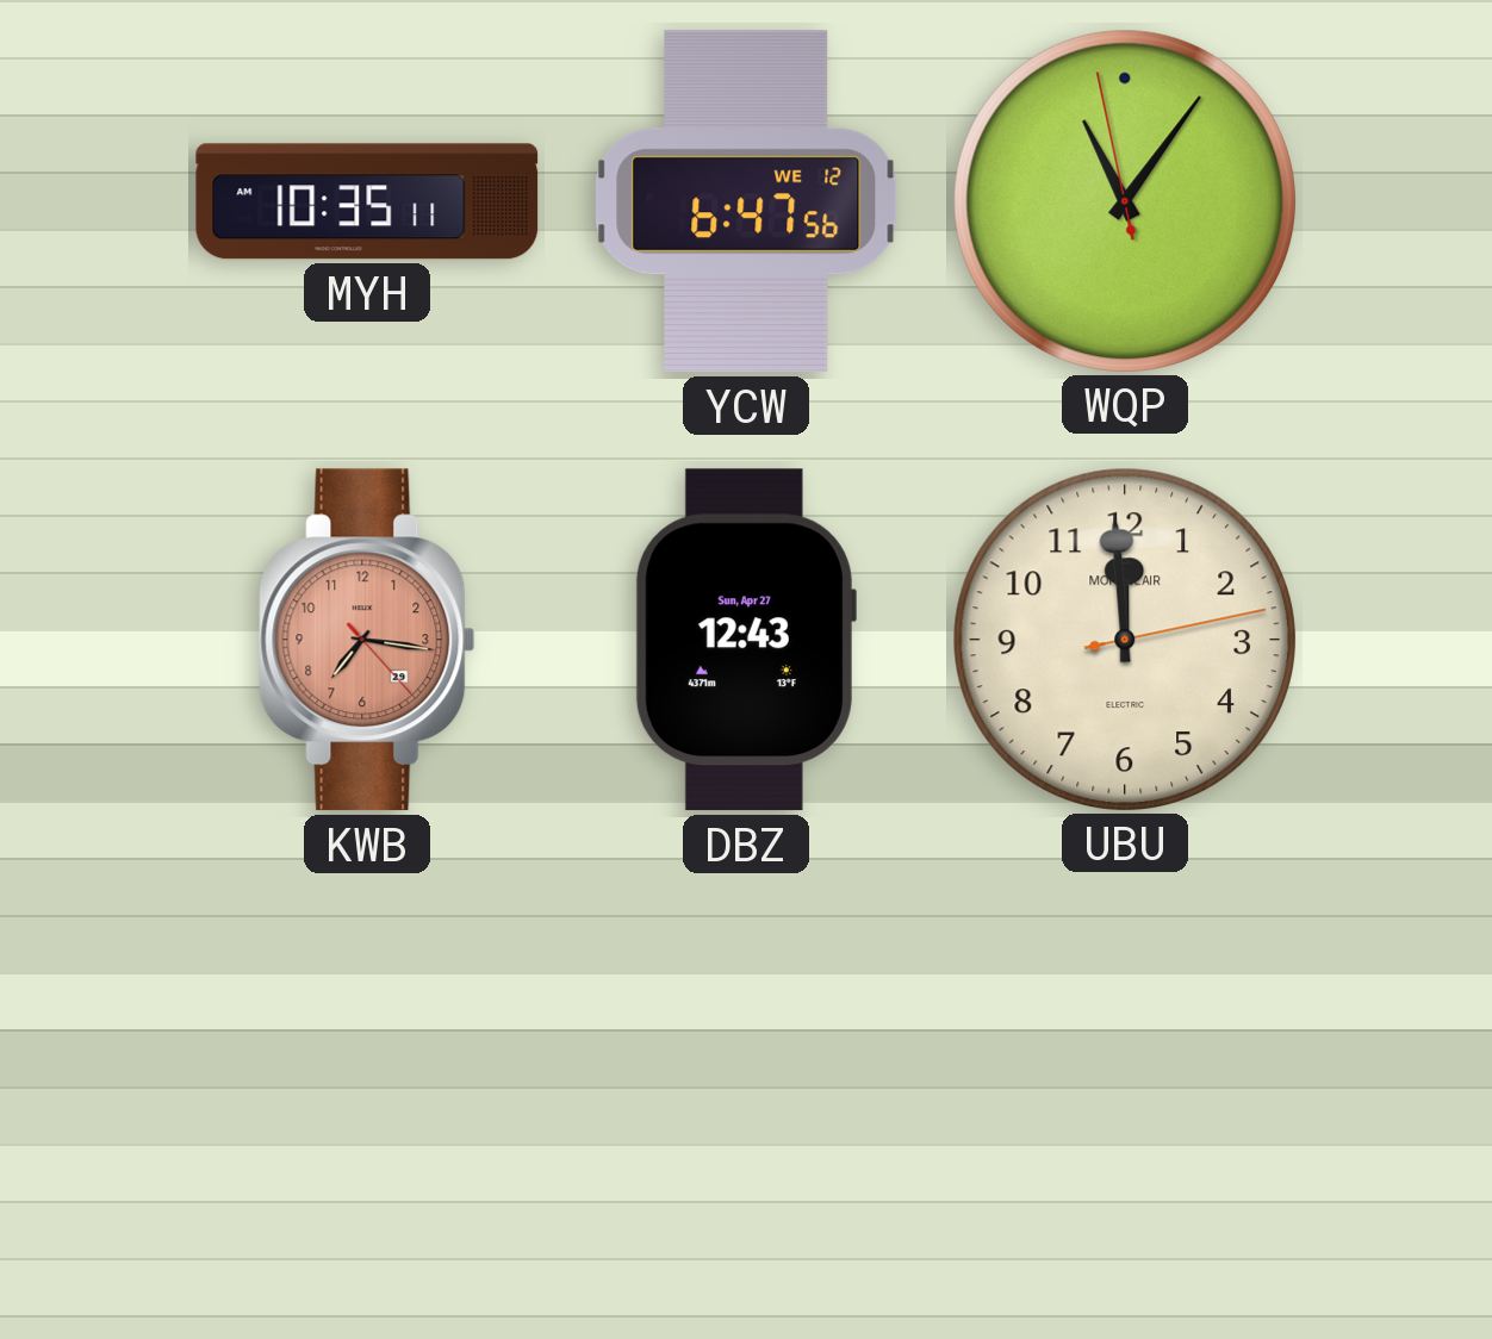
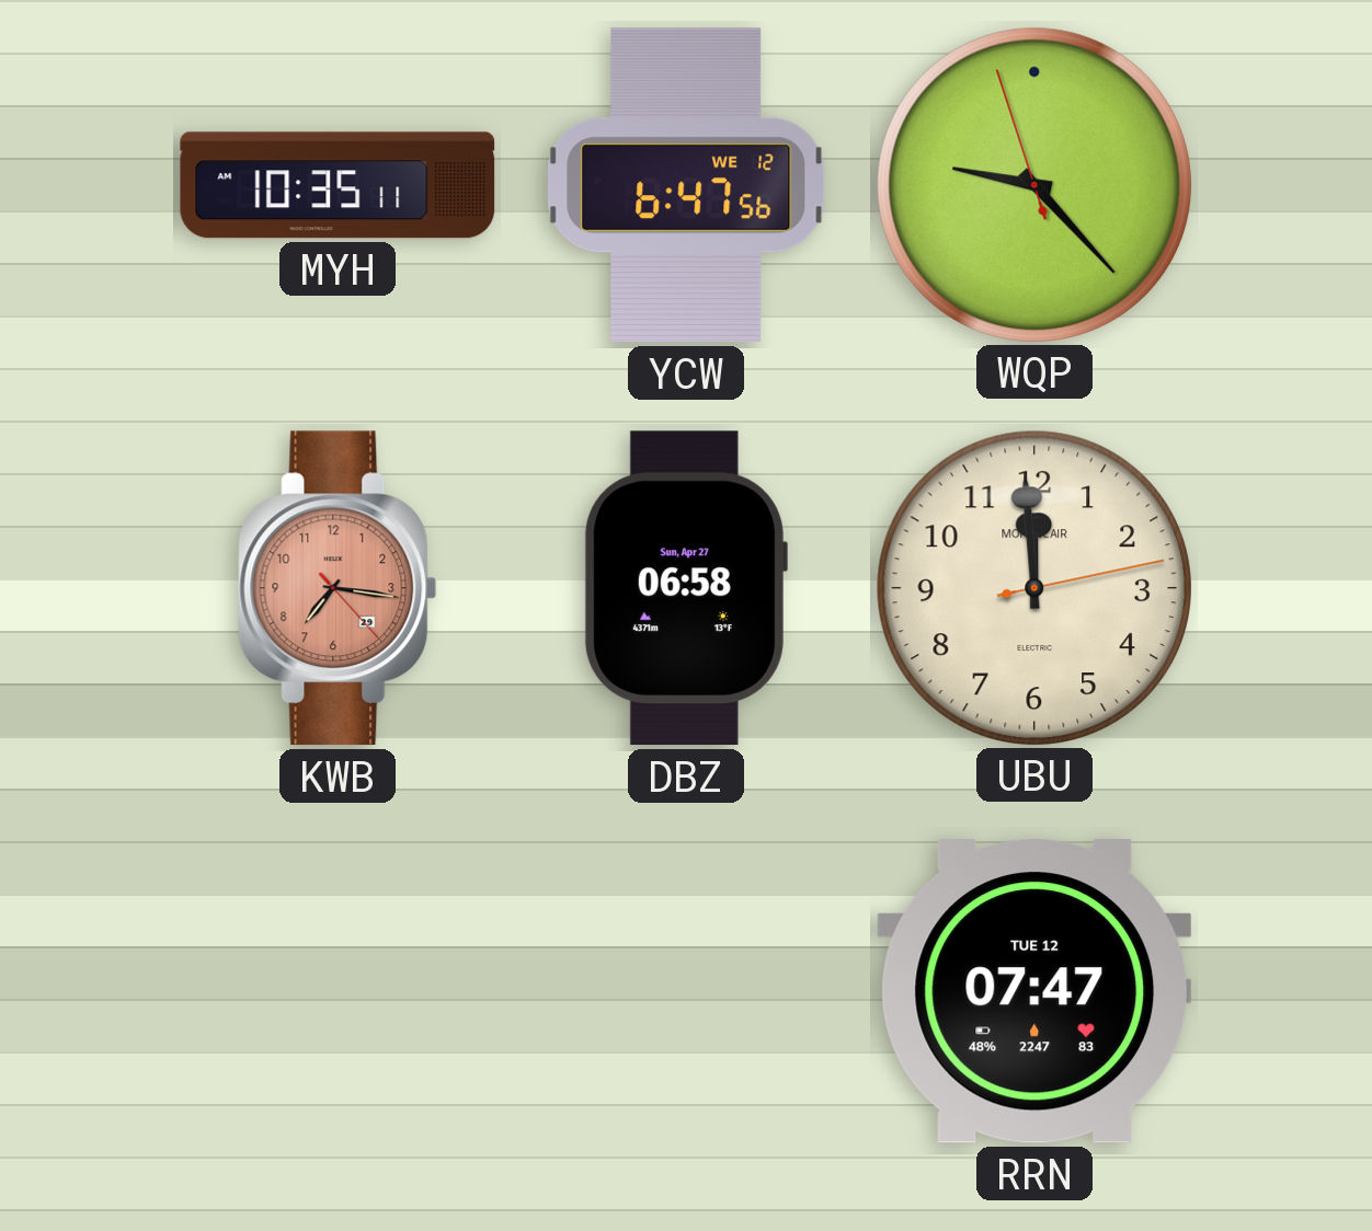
WQP: 11:05 -> 9:22 (1033, 184)
DBZ: 12:43 -> 06:58 (685, 588)
RRN: none -> 07:47 (1034, 992)
